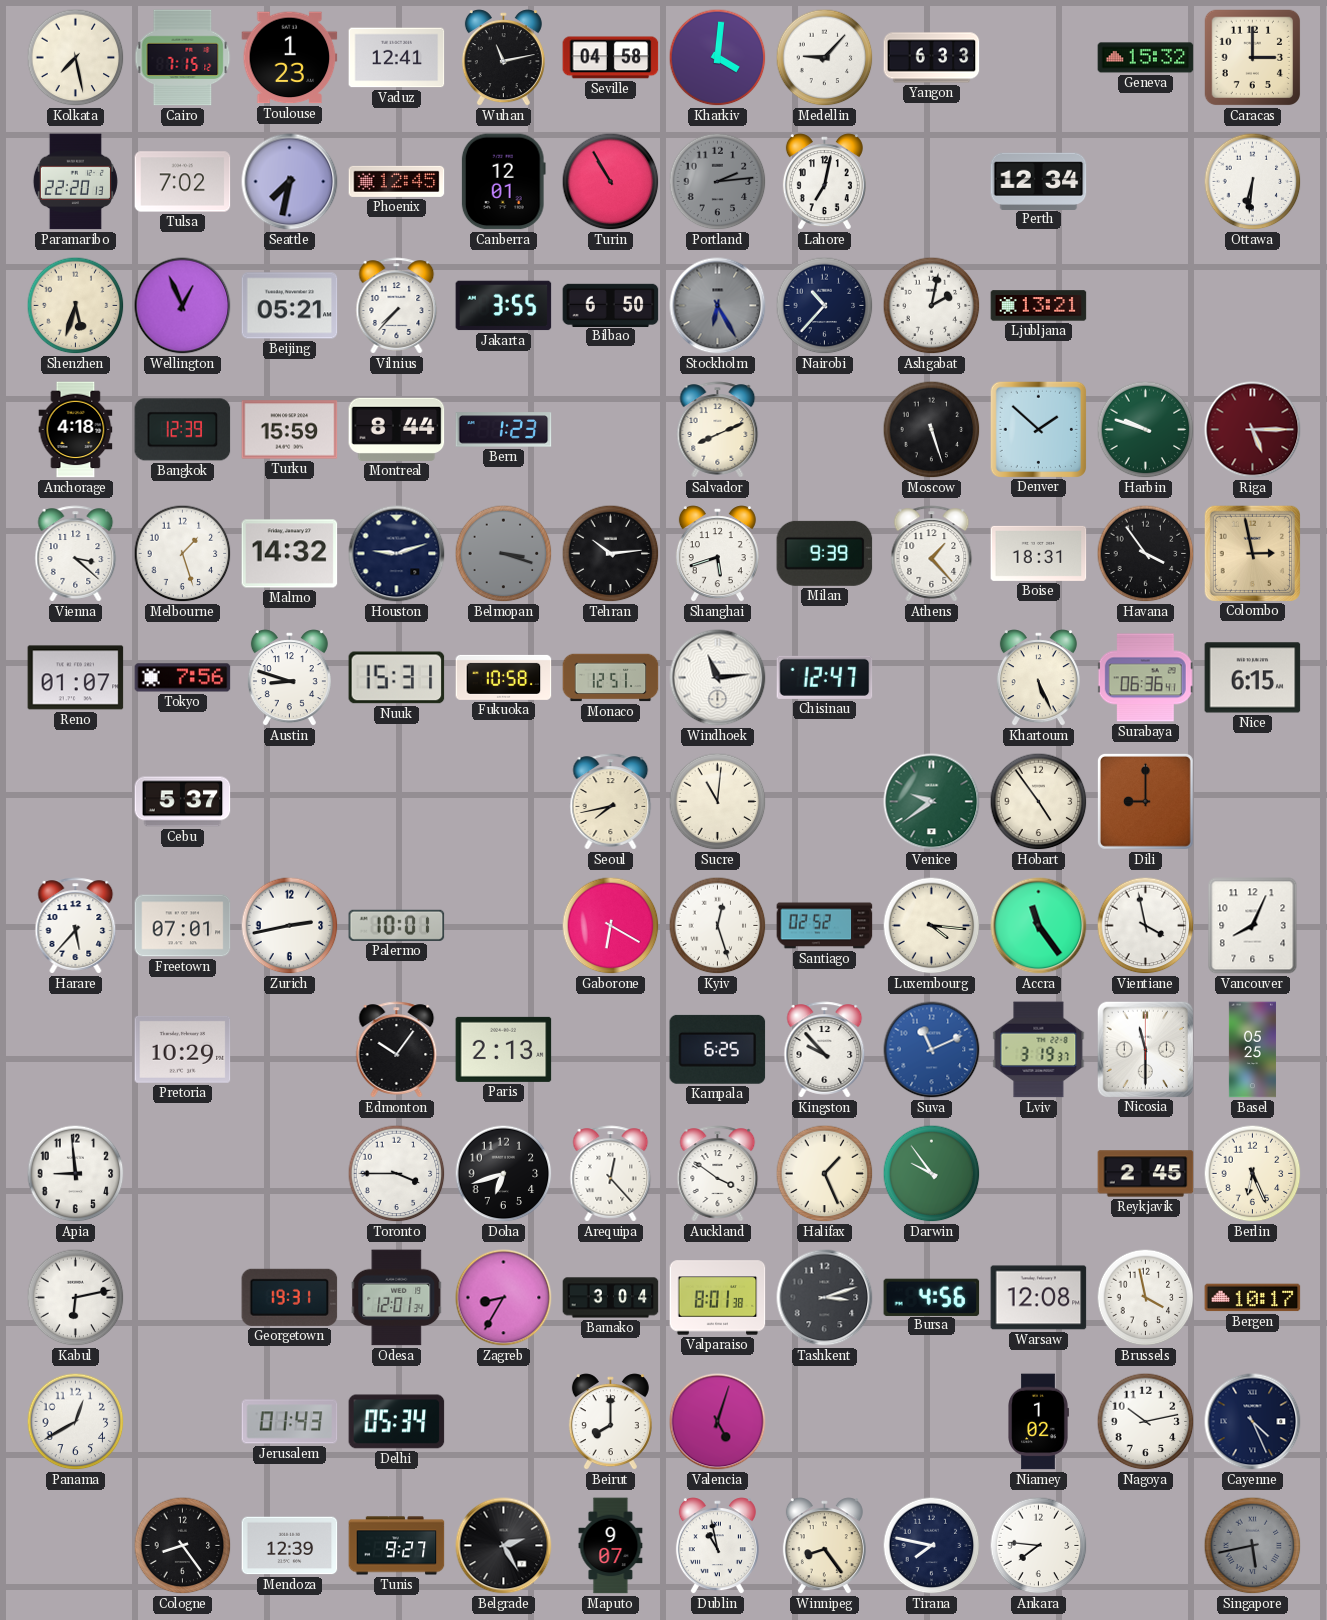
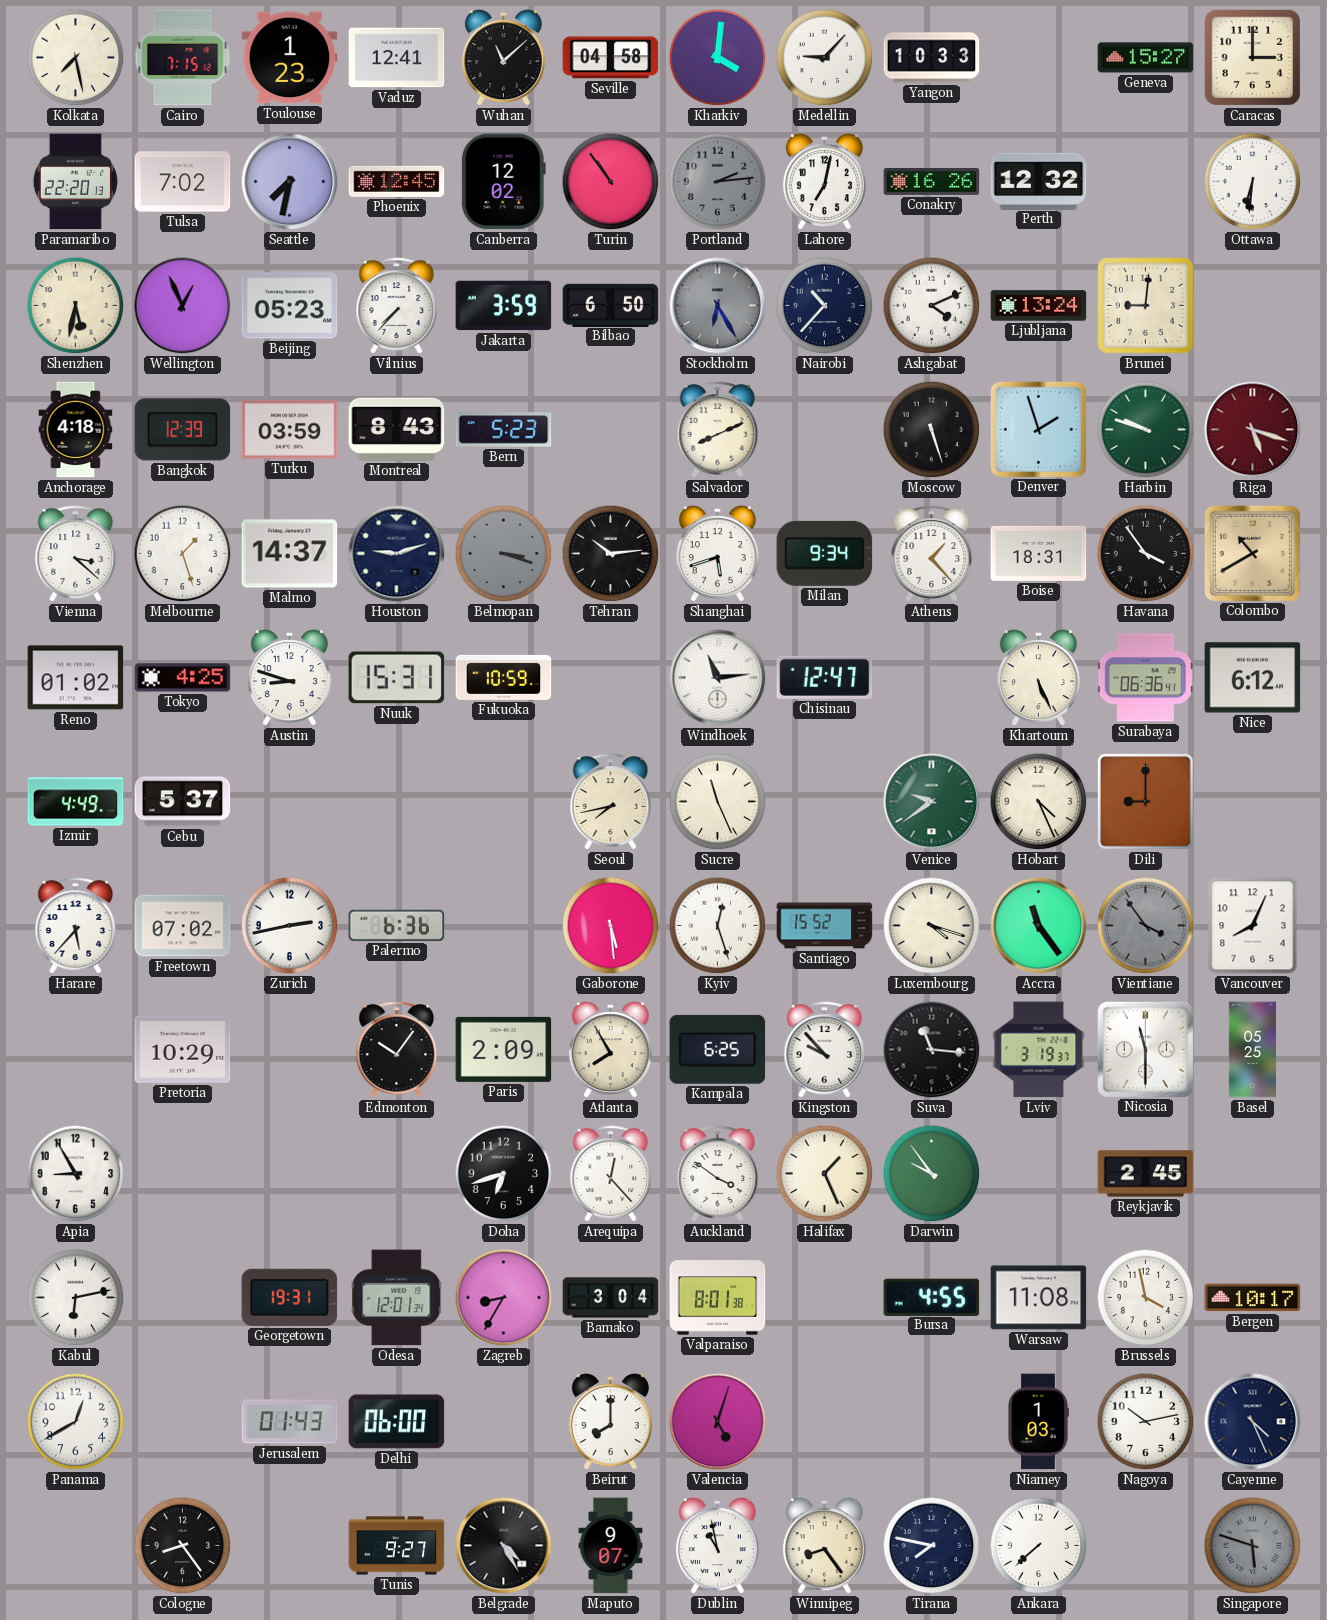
Wuhan: 11:13 -> 11:08 (503, 58)
Yangon: 6:33 -> 10:33 (932, 58)
Geneva: 15:32 -> 15:27 (1146, 58)
Canberra: 12:01 -> 12:02 (503, 182)
Turin: 10:55 -> 10:54 (611, 182)
Conakry: none -> 16:26 (932, 181)
Perth: 12:34 -> 12:32 (1039, 181)
Shenzhen: 5:33 -> 5:32 (76, 306)
Beijing: 05:21 -> 05:23 (290, 306)
Jakarta: 3:55 -> 3:59 (504, 306)
Ashgabat: 2:02 -> 4:11 (932, 306)
Ljubljana: 13:21 -> 13:24 (1039, 306)
Brunei: none -> 9:01 (1146, 306)
Turku: 15:59 -> 03:59 (290, 430)
Montreal: 8:44 -> 8:43 (397, 429)
Bern: 1:23 -> 5:23 (504, 430)
Denver: 1:52 -> 1:57 (1038, 429)
Riga: 5:15 -> 5:18 (1253, 430)
Malmo: 14:32 -> 14:37 (290, 554)
Milan: 9:39 -> 9:34 (825, 553)
Colombo: 2:58 -> 10:40 (1252, 553)
Reno: 01:07 -> 01:02 (76, 678)
Tokyo: 7:56 -> 4:25 (183, 678)
Fukuoka: 10:58 -> 10:59 (504, 677)
Monaco: 12:51 -> none (611, 678)
Nice: 6:15 -> 6:12 (1253, 678)
Izmir: none -> 4:49 (76, 802)
Sucre: 11:01 -> 11:26 (718, 802)
Hobart: 4:54 -> 4:26 (1039, 802)
Freetown: 07:01 -> 07:02 (183, 926)
Palermo: 10:01 -> 6:36 (397, 925)
Gaborone: 6:20 -> 5:29 (611, 926)
Santiago: 02:52 -> 15:52 (825, 926)
Luxembourg: 4:16 -> 4:18 (932, 926)
Vientiane: 3:58 -> 3:54 (1146, 926)
Vientiane dial: white -> grey (1146, 926)
Paris: 2:13 -> 2:09 (504, 1049)
Atlanta: none -> 7:55 (610, 1050)
Suva: 11:11 -> 11:16 (932, 1050)
Suva dial: blue -> black (932, 1050)
Apia: 8:59 -> 8:55 (76, 1174)
Toronto: 3:45 -> none (397, 1174)
Berlin: 6:26 -> none (1253, 1174)
Tashkent: 3:12 -> none (825, 1298)
Bursa: 4:56 -> 4:55 (932, 1297)
Warsaw: 12:08 -> 11:08 (1039, 1298)
Delhi: 05:34 -> 06:00 (397, 1422)
Niamey: 1:02 -> 1:03 (1038, 1422)
Mendoza: 12:39 -> none (290, 1546)
Belgrade: 2:25 -> 4:25 (504, 1546)
Ankara: 7:46 -> 7:38 (1039, 1546)
Singapore: 5:43 -> 5:48 (1253, 1546)
